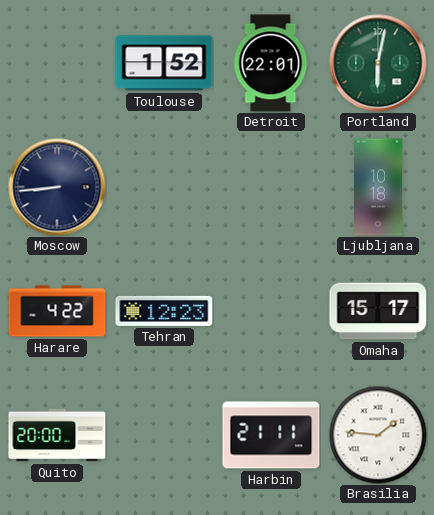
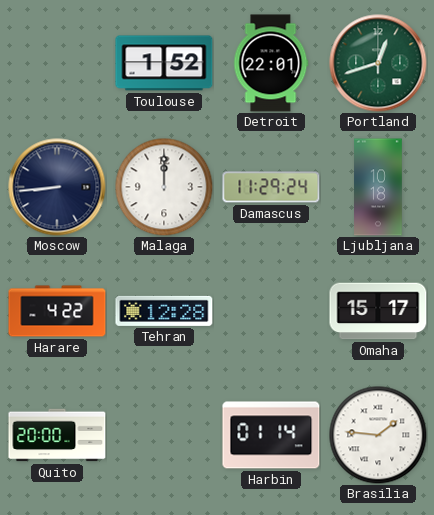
Portland: 6:02 -> 12:42 (378, 63)
Malaga: none -> 12:00 (164, 187)
Damascus: none -> 11:29 (271, 187)
Tehran: 12:23 -> 12:28 (164, 311)
Harbin: 21:11 -> 01:14 (271, 435)
